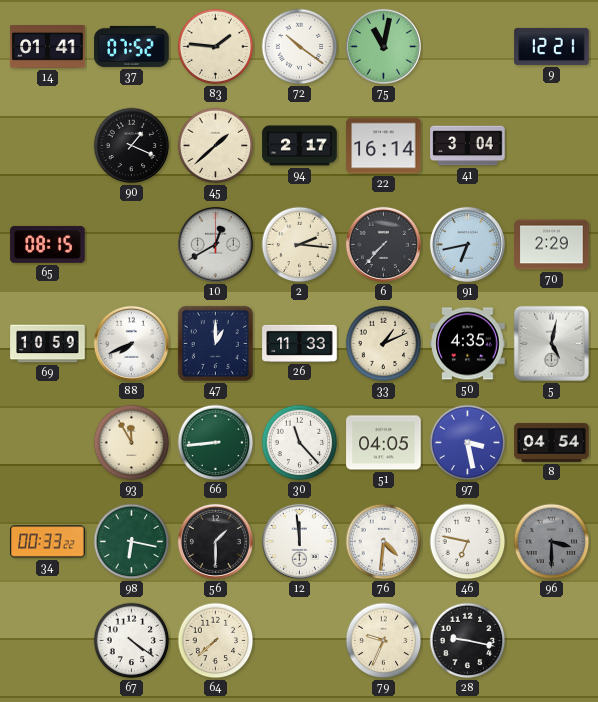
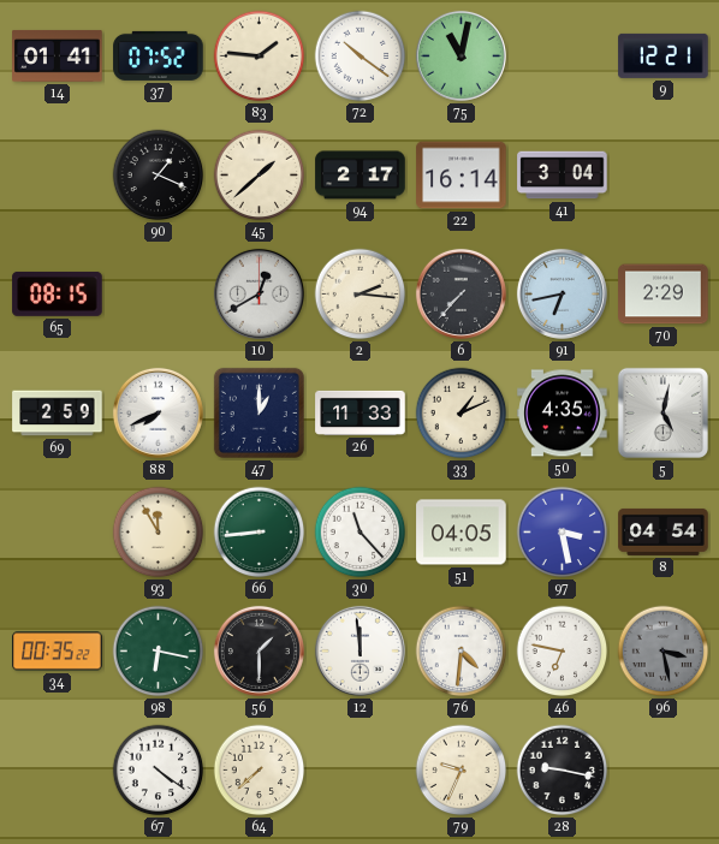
69: 10:59 -> 2:59 (58, 414)
34: 00:33 -> 00:35 (58, 652)
96: 3:30 -> 3:28 (664, 652)
